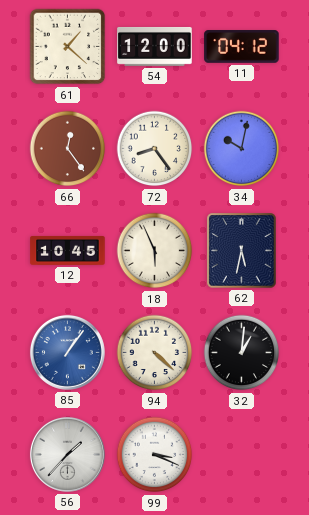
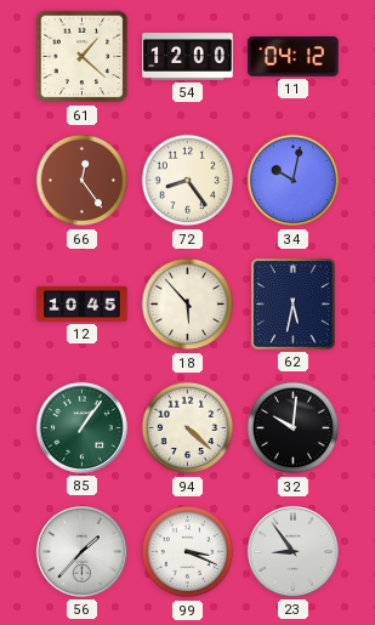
18: 5:56 -> 5:53 (188, 305)
85 dial: blue -> green (81, 427)
32: 1:01 -> 10:01 (294, 428)
23: none -> 8:54 (292, 551)
